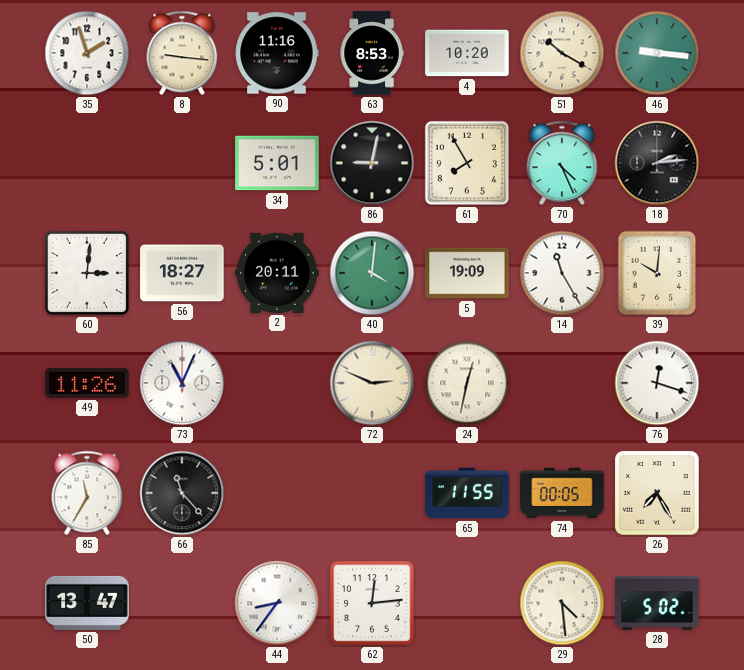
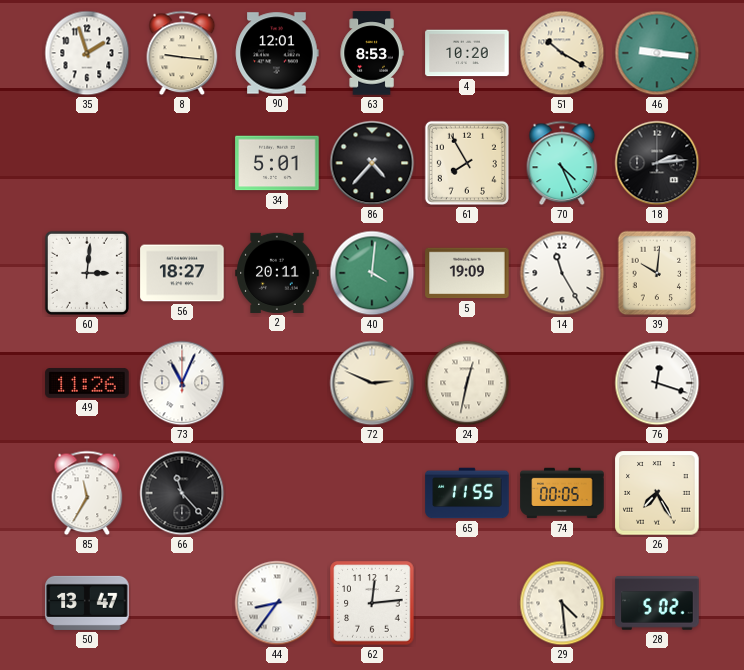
90: 11:16 -> 12:01 (277, 53)
86: 9:02 -> 4:37 (372, 163)
